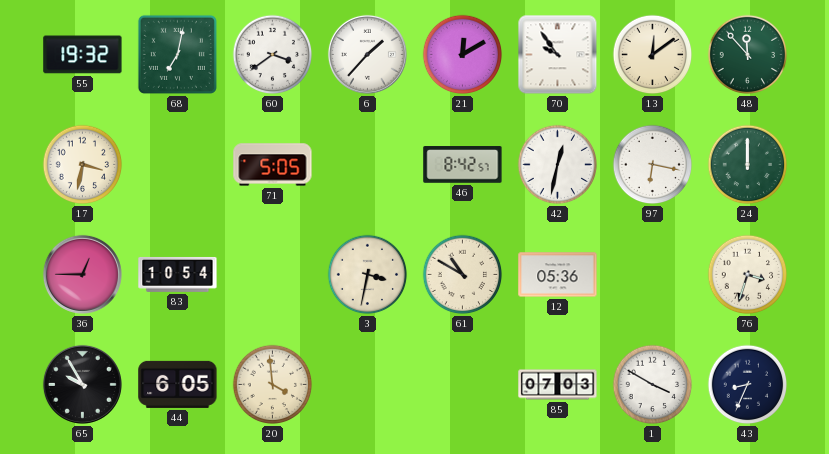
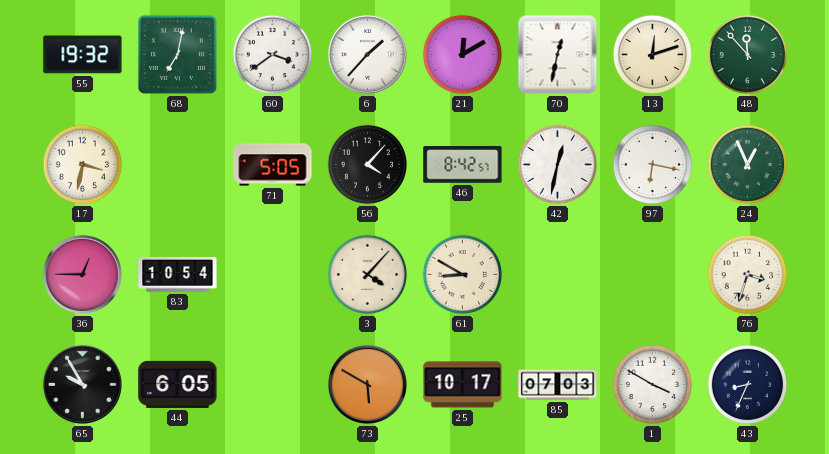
70: 9:54 -> 12:32 (558, 55)
13: 12:09 -> 12:12 (653, 55)
56: none -> 4:07 (368, 165)
24: 12:00 -> 12:56 (748, 165)
3: 3:32 -> 4:07 (368, 275)
61: 10:50 -> 8:50 (463, 275)
12: 05:36 -> none (558, 275)
20: 3:59 -> none (273, 385)
73: none -> 5:50 (367, 384)
25: none -> 10:17 (463, 385)
